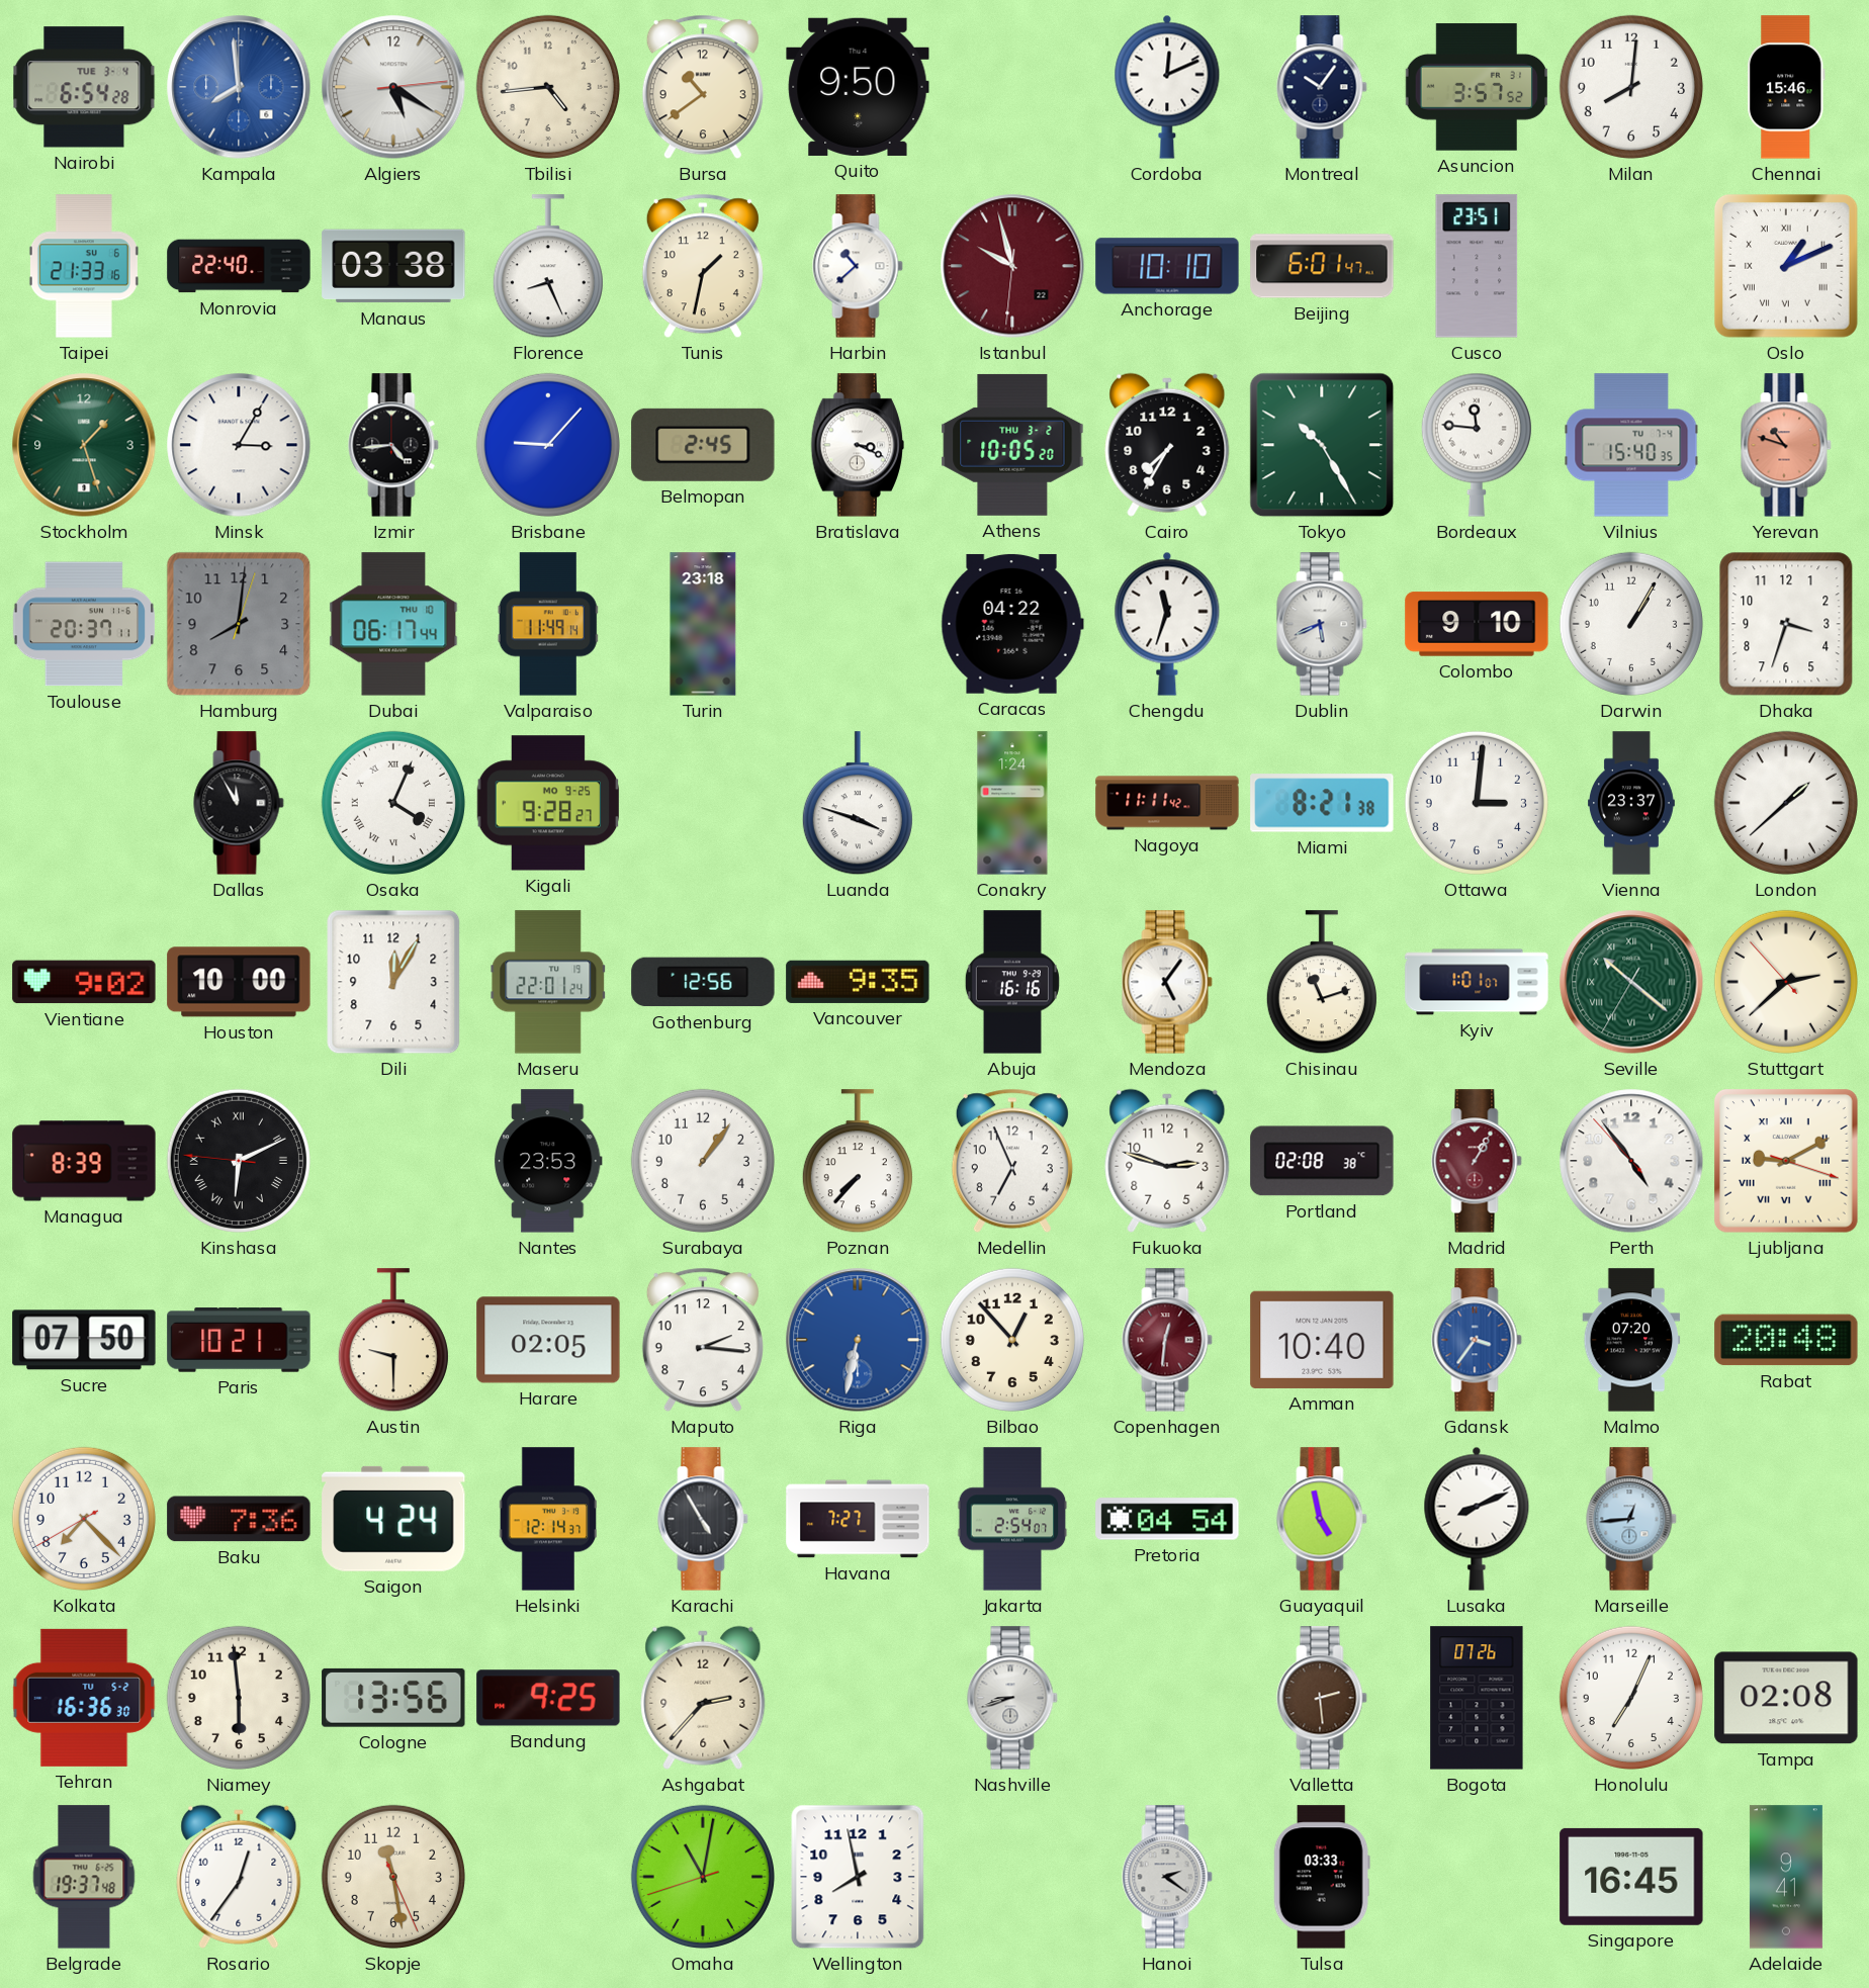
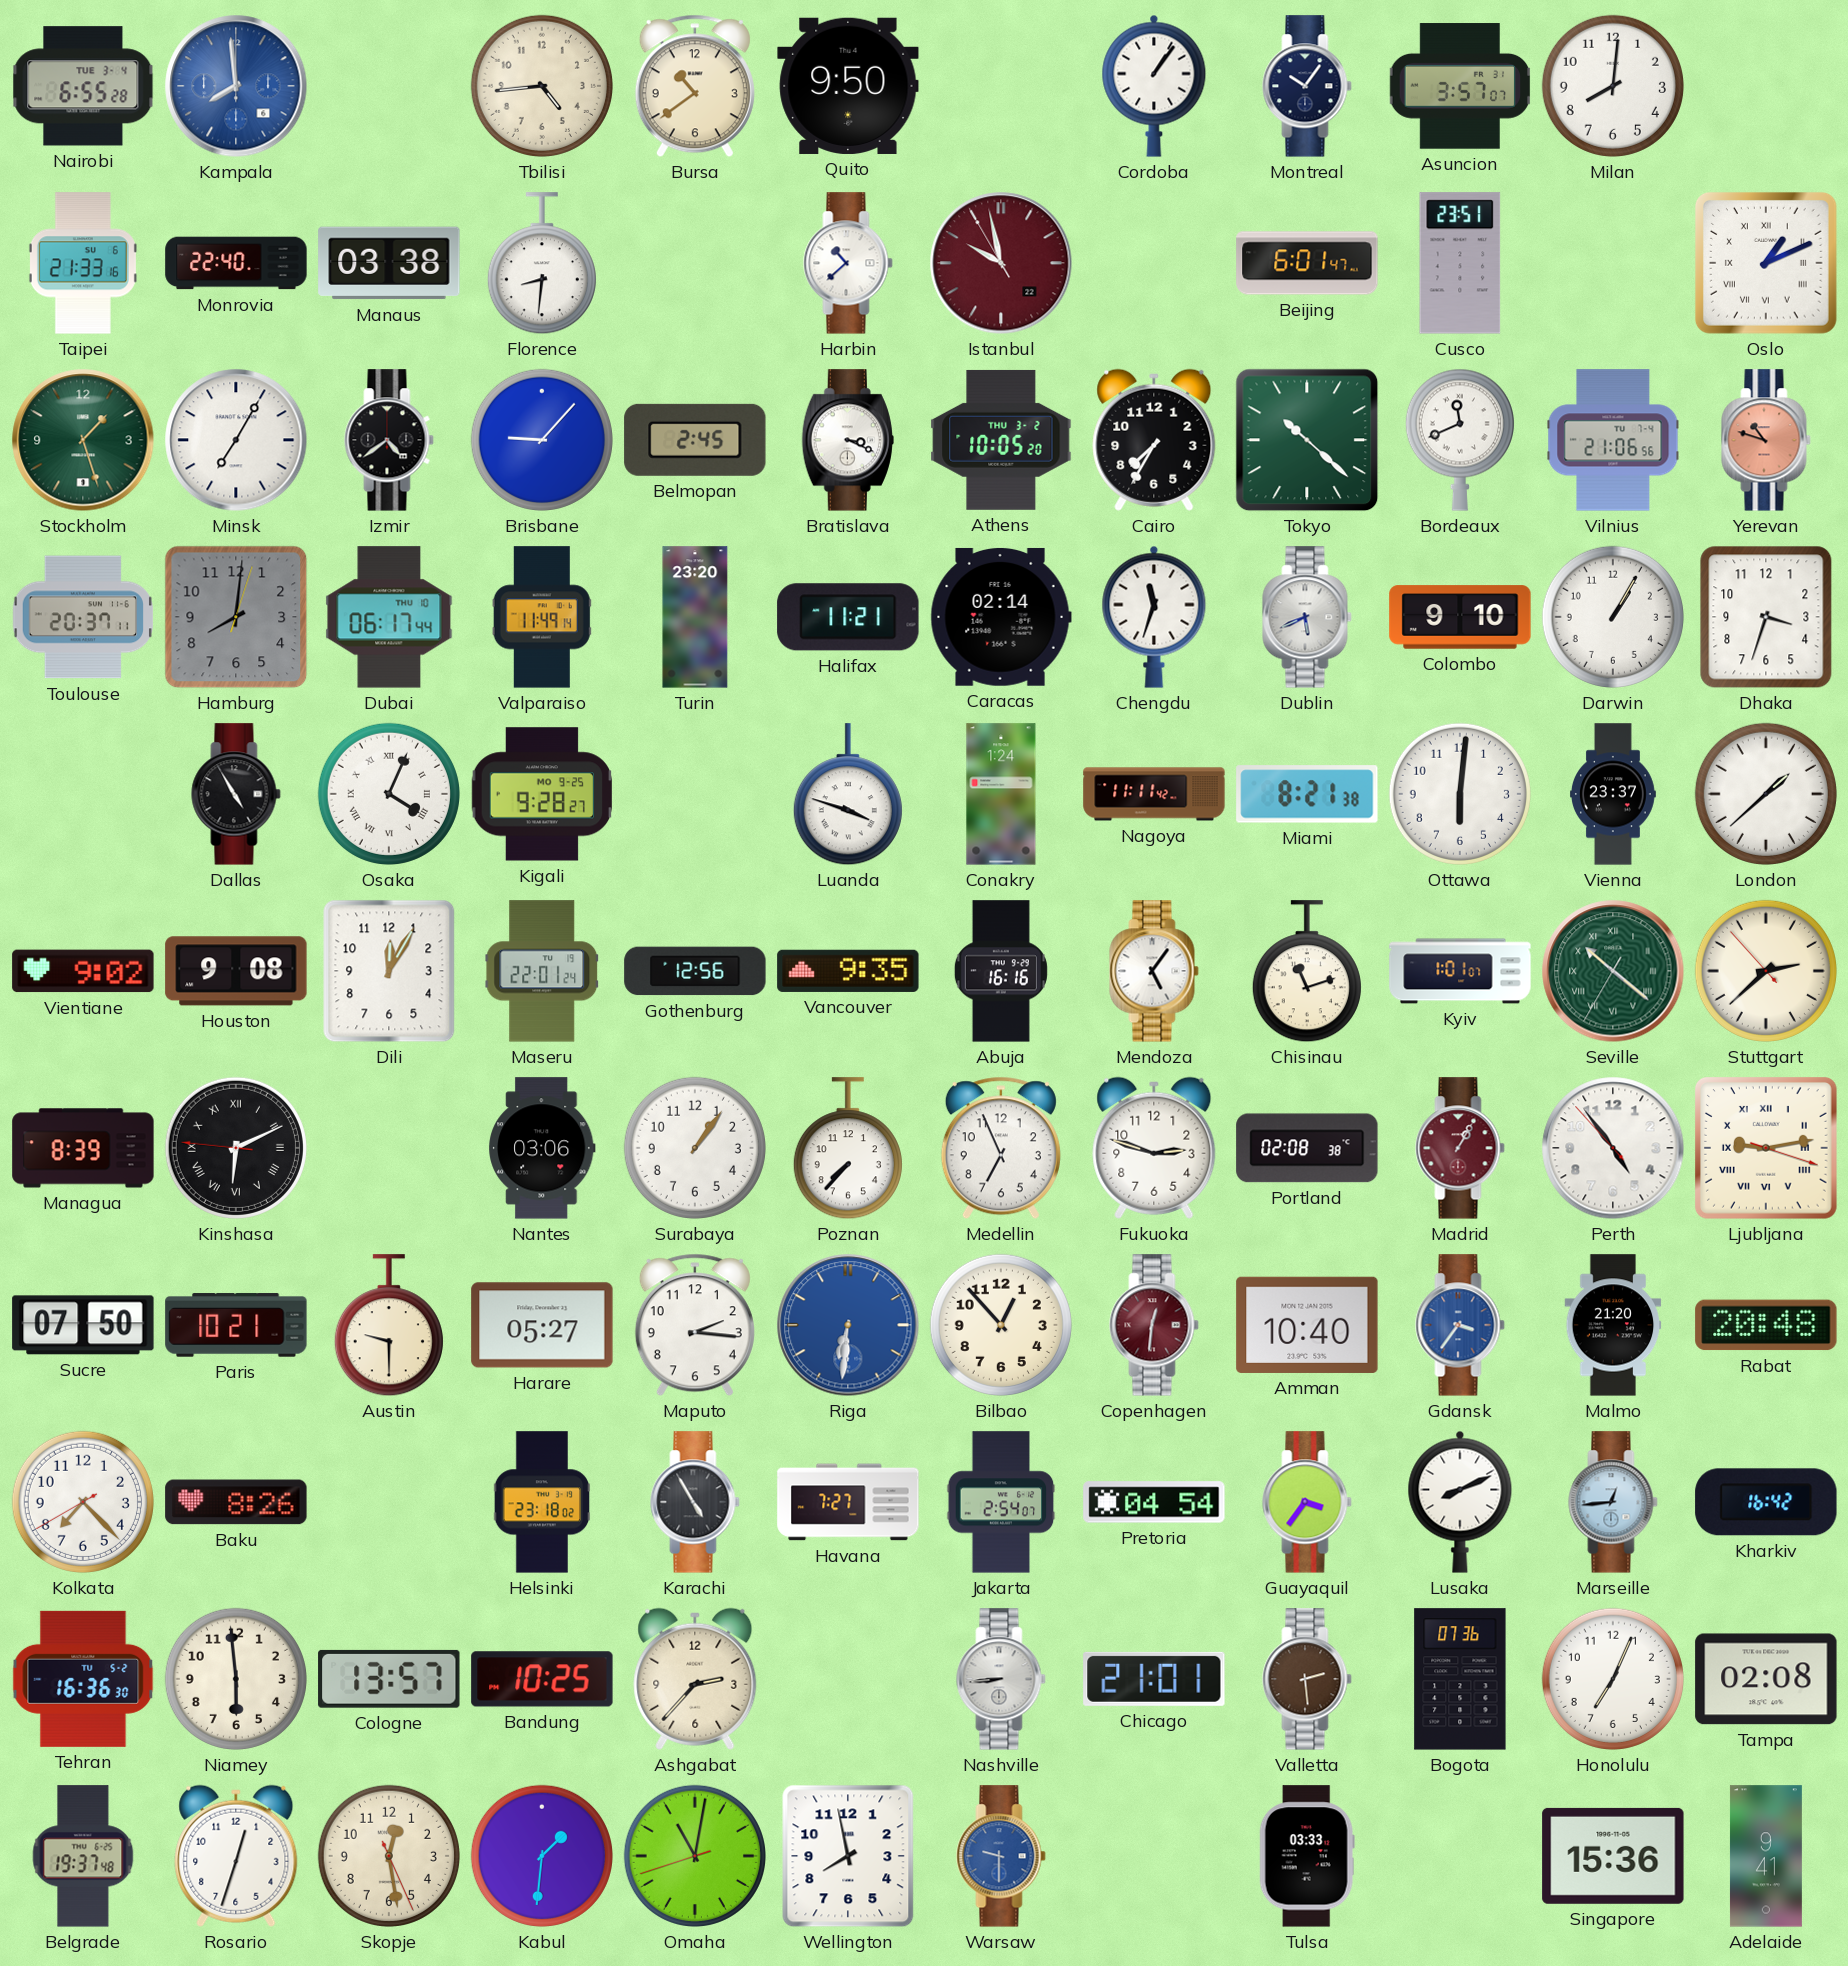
Nairobi: 6:54 -> 6:55 (83, 86)
Algiers: 5:20 -> none (393, 87)
Cordoba: 12:11 -> 1:06 (1154, 86)
Asuncion: 3:57:52 -> 3:57:07 (1460, 86)
Chennai: 15:46 -> none (1787, 87)
Florence: 8:26 -> 8:31 (542, 264)
Tunis: 1:32 -> none (703, 266)
Istanbul: 9:57:31 -> 9:57:55 (1001, 263)
Anchorage: 10:10 -> none (1167, 266)
Minsk: 3:05 -> 7:05 (236, 440)
Izmir: 4:44 -> 4:39 (389, 440)
Tokyo: 10:25 -> 10:22 (1307, 440)
Bordeaux: 11:46 -> 11:41 (1460, 440)
Vilnius: 15:40 -> 21:06 (1613, 440)
Turin: 23:18 -> 23:20 (695, 617)
Halifax: none -> 11:21 (848, 617)
Caracas: 04:22 -> 02:14 (1001, 617)
Dallas: 11:55 -> 4:55 (236, 794)
Ottawa: 3:01 -> 6:01 (1460, 794)
Houston: 10:00 -> 9:08 (236, 971)
Nantes: 23:53 -> 03:06 (543, 1148)
Ljubljana: 9:10 -> 9:13 (1767, 1149)
Harare: 02:05 -> 05:27 (542, 1325)
Riga: 6:32 -> 6:31 (848, 1325)
Malmo: 07:20 -> 21:20 (1613, 1325)
Baku: 7:36 -> 8:26 (236, 1502)
Saigon: 4:24 -> none (393, 1519)
Helsinki: 12:14 -> 23:18 (542, 1502)
Guayaquil: 4:58 -> 3:36 (1307, 1502)
Kharkiv: none -> 16:42 (1766, 1502)
Cologne: 13:56 -> 13:57 (389, 1679)
Bandung: 9:25 -> 10:25 (542, 1679)
Nashville: 8:42 -> 8:44 (1001, 1679)
Chicago: none -> 21:01 (1154, 1679)
Bogota: 07:26 -> 07:36 (1460, 1679)
Rosario: 12:36 -> 12:33 (236, 1856)
Skopje: 11:28 -> 12:28 (389, 1856)
Kabul: none -> 1:31 (542, 1856)
Warsaw: none -> 9:30 (1001, 1856)
Hanoi: 2:21 -> none (1167, 1877)
Singapore: 16:45 -> 15:36 (1613, 1856)
